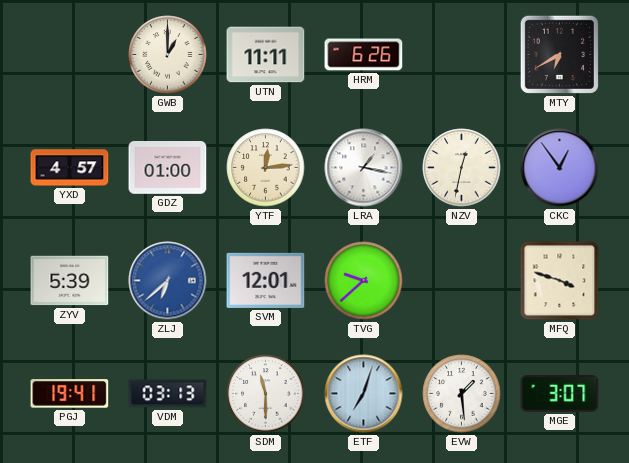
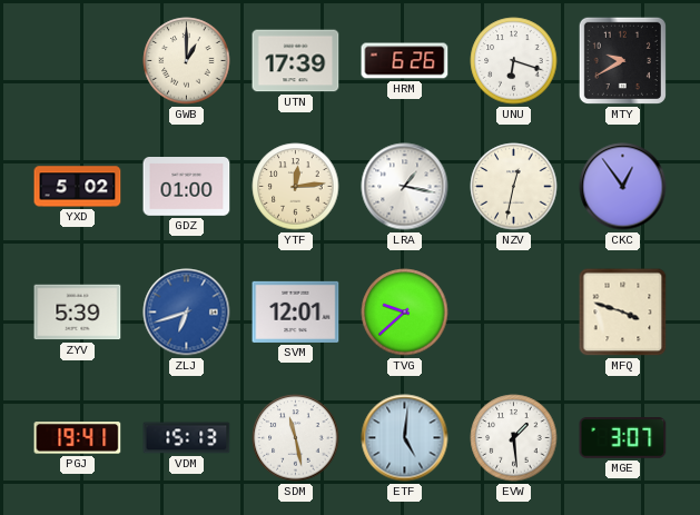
UTN: 11:11 -> 17:39 (296, 61)
UNU: none -> 6:18 (514, 61)
MTY: 6:40 -> 9:40 (622, 60)
YXD: 4:57 -> 5:02 (78, 187)
ZLJ: 6:38 -> 6:42 (187, 313)
VDM: 03:13 -> 15:13 (187, 438)
SDM: 11:30 -> 11:28 (296, 438)
ETF: 7:03 -> 5:01 (405, 438)
